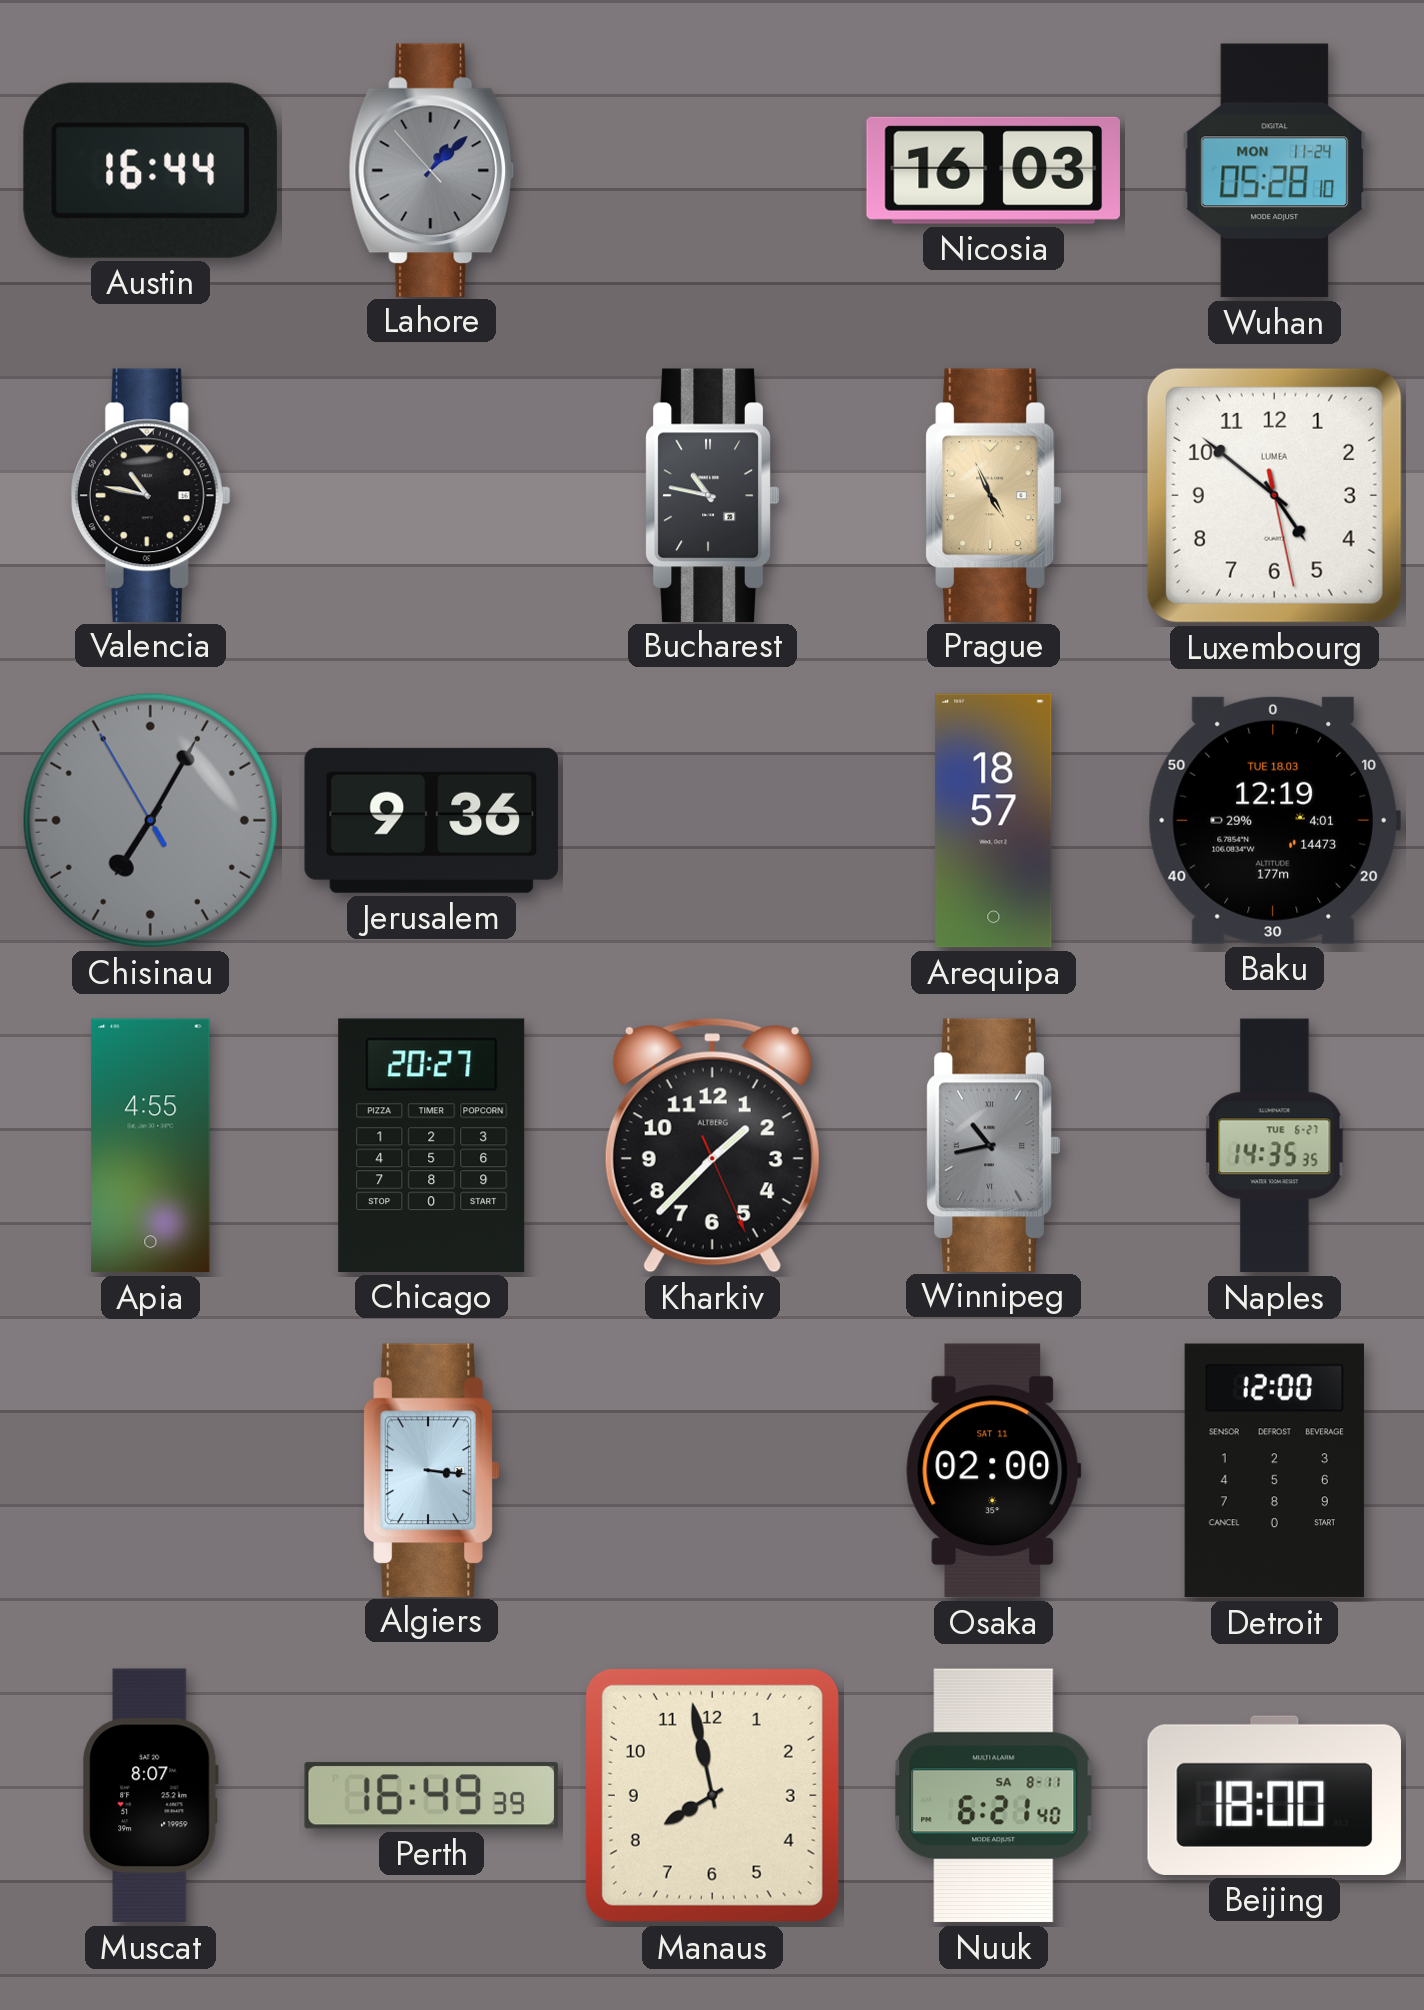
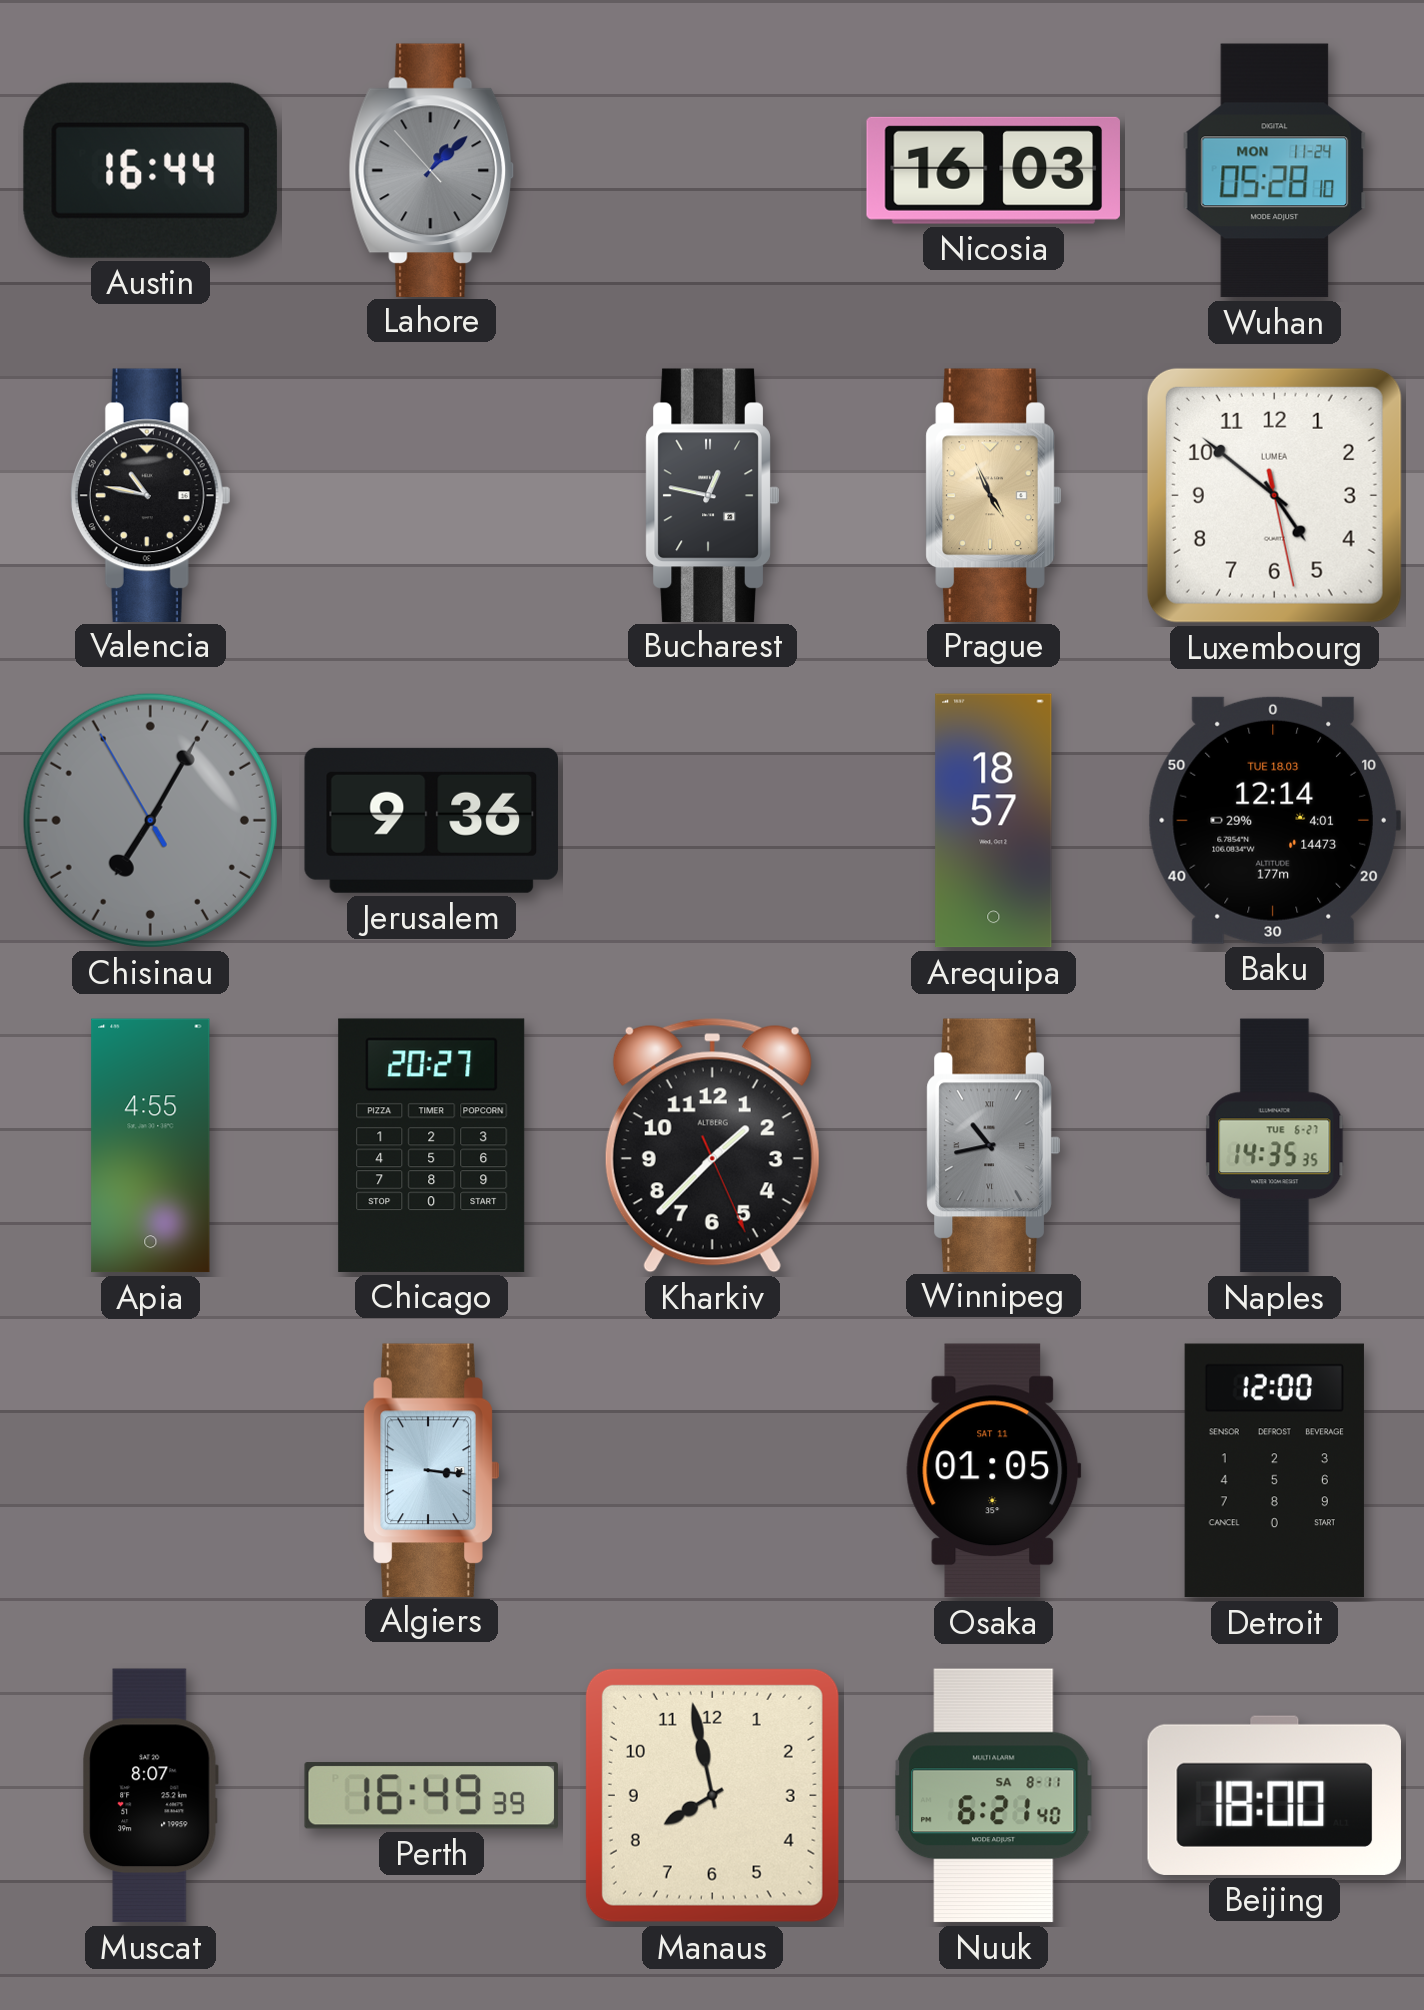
Bucharest: 10:47 -> 12:47 (712, 495)
Baku: 12:19 -> 12:14 (1274, 820)
Osaka: 02:00 -> 01:05 (994, 1471)
